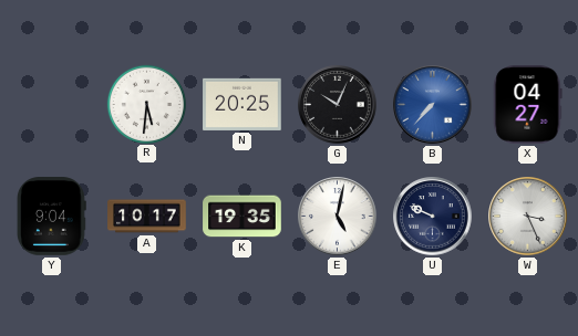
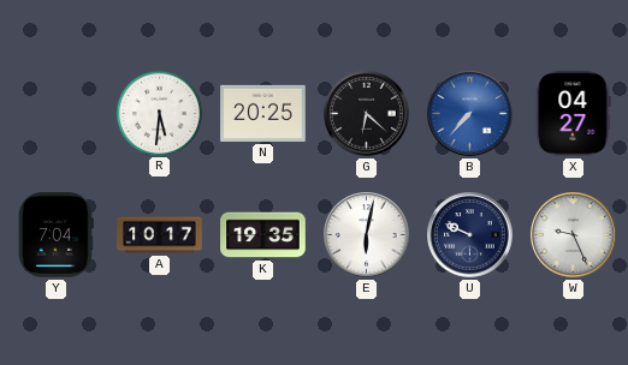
G: 10:04 -> 6:22 (367, 114)
Y: 9:04 -> 7:04 (55, 235)
E: 5:02 -> 6:02 (367, 235)
W: 3:26 -> 9:26 (574, 235)
